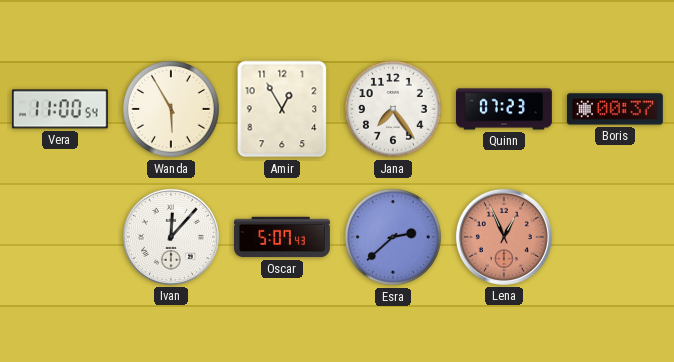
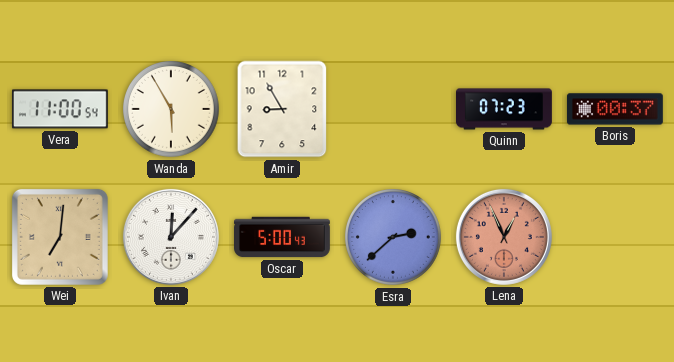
Amir: 12:55 -> 8:55 (282, 109)
Jana: 7:24 -> none (394, 110)
Wei: none -> 7:01 (60, 237)
Oscar: 5:07 -> 5:00 (283, 237)
